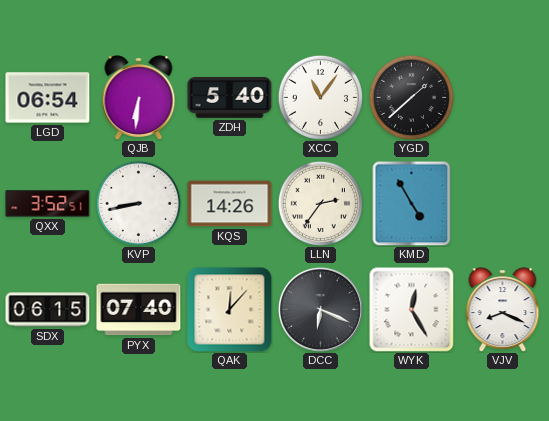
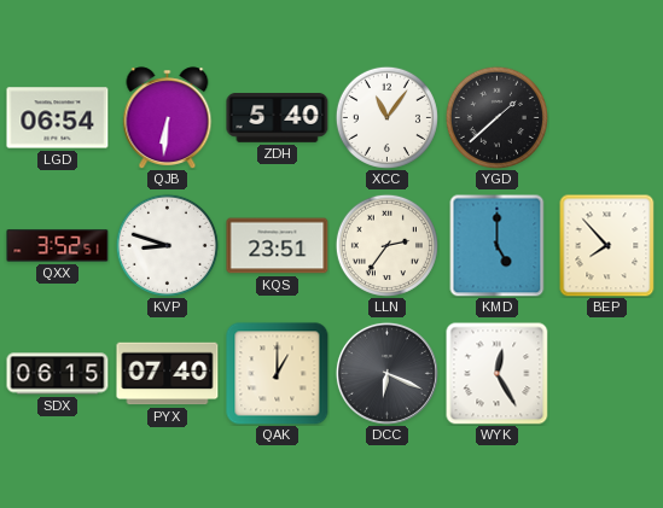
KVP: 8:43 -> 8:48 (167, 245)
KQS: 14:26 -> 23:51 (278, 246)
KMD: 4:55 -> 5:00 (498, 245)
BEP: none -> 7:53 (607, 245)
QAK: 12:07 -> 1:00 (278, 374)
VJV: 8:19 -> none (503, 309)
